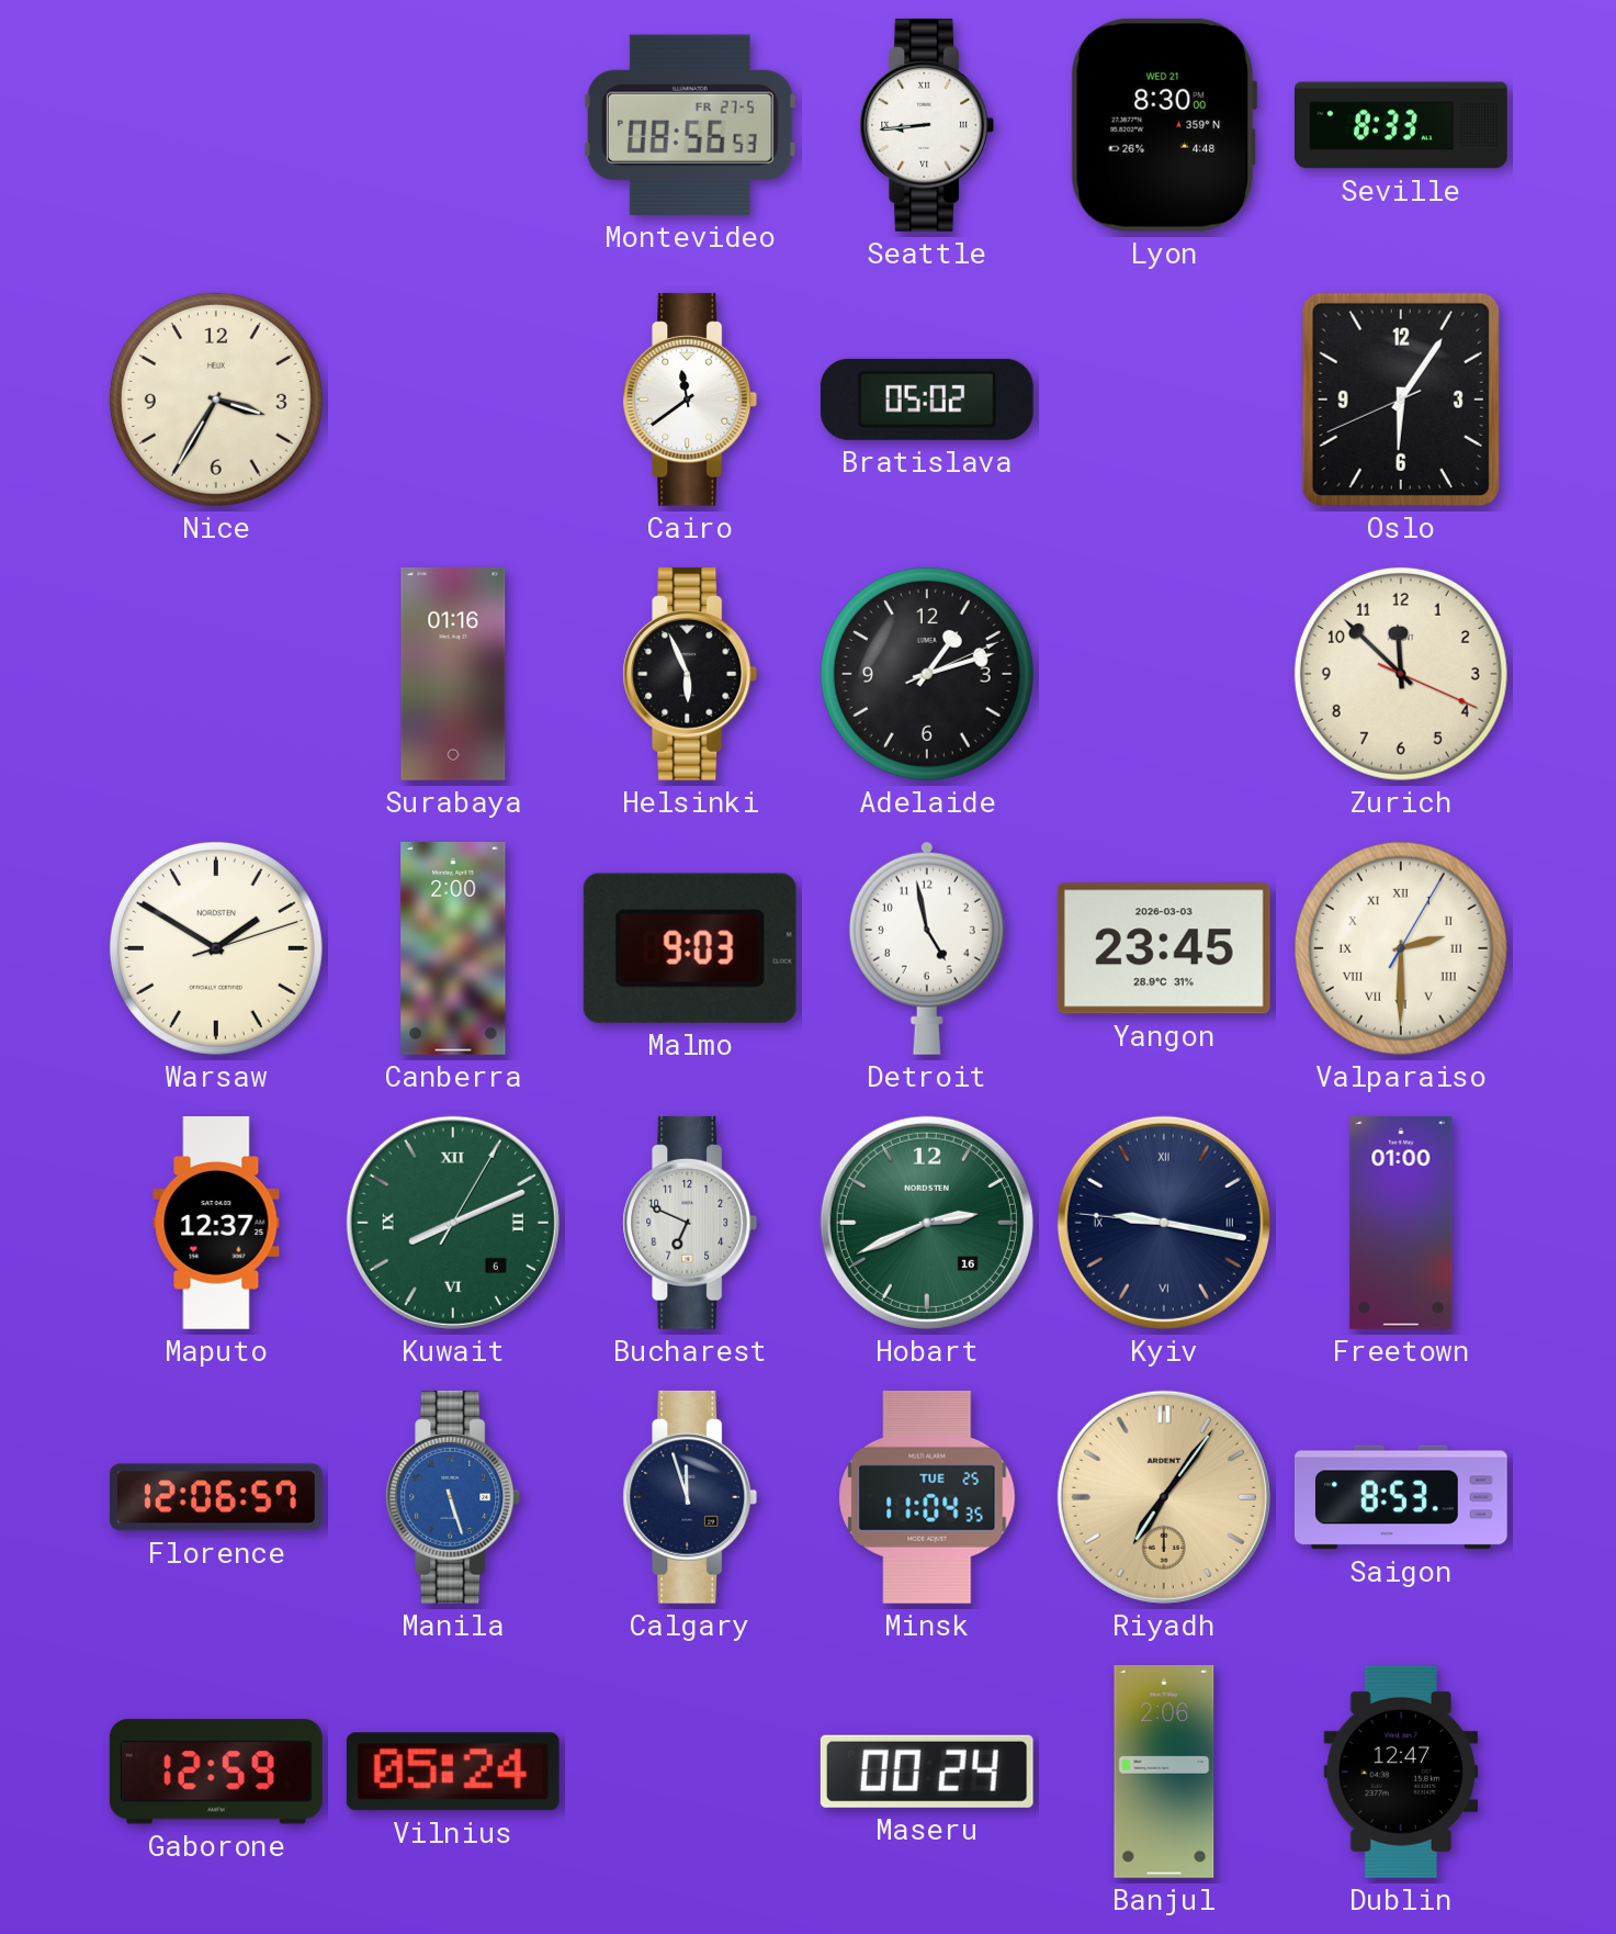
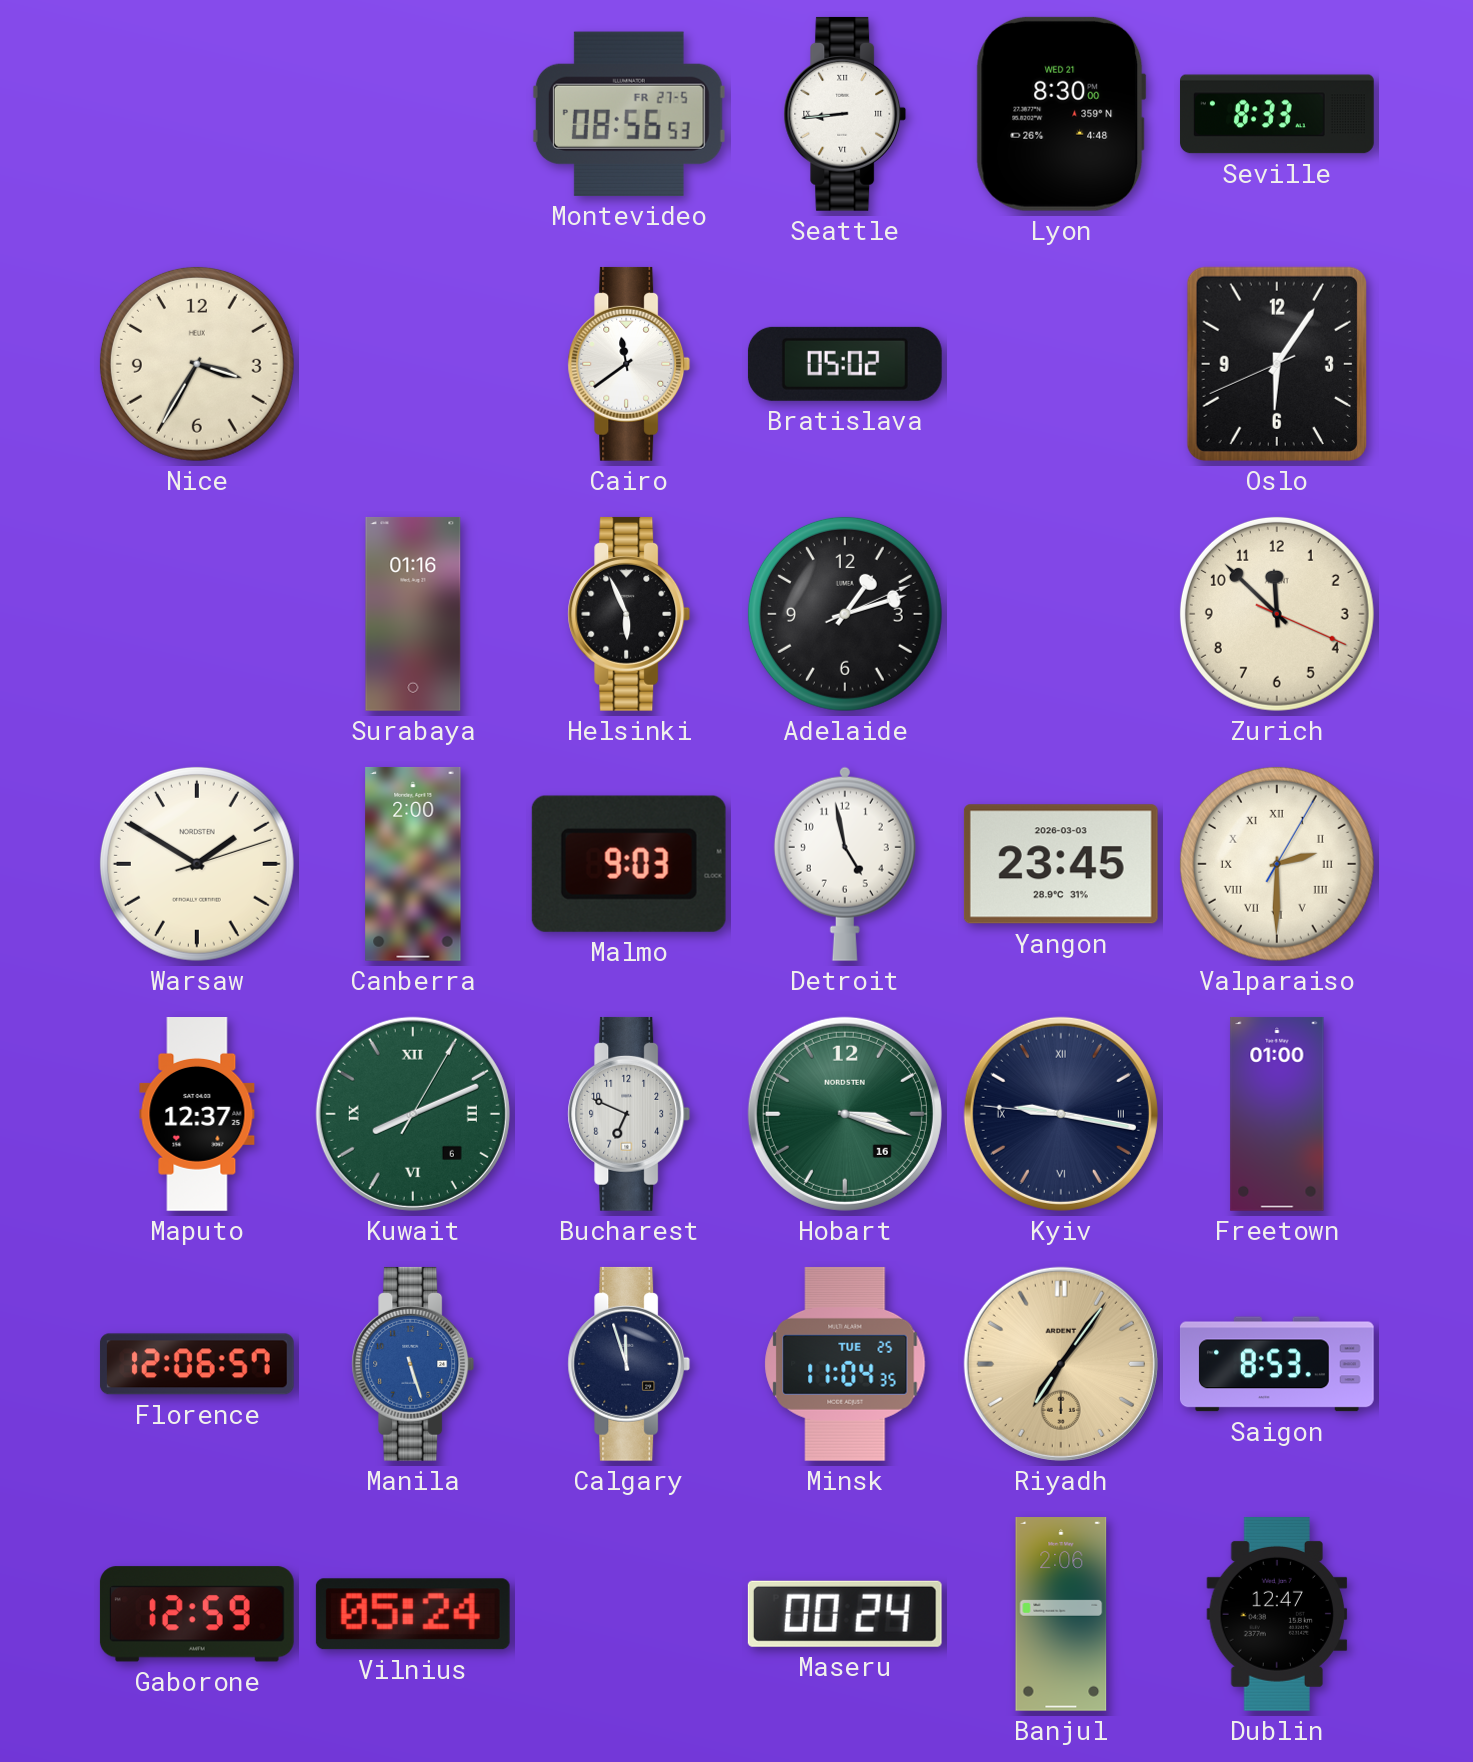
Hobart: 2:41 -> 3:18 (845, 1114)
